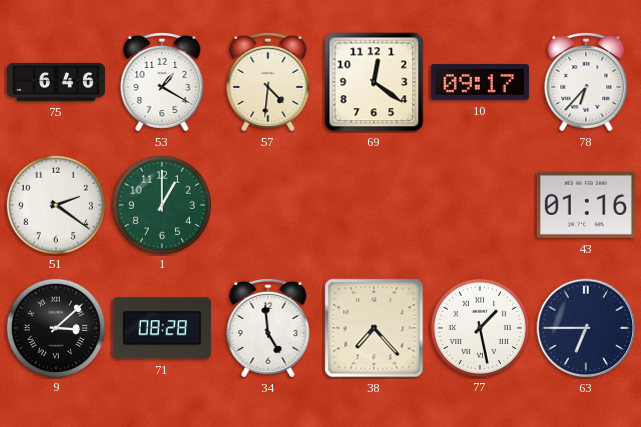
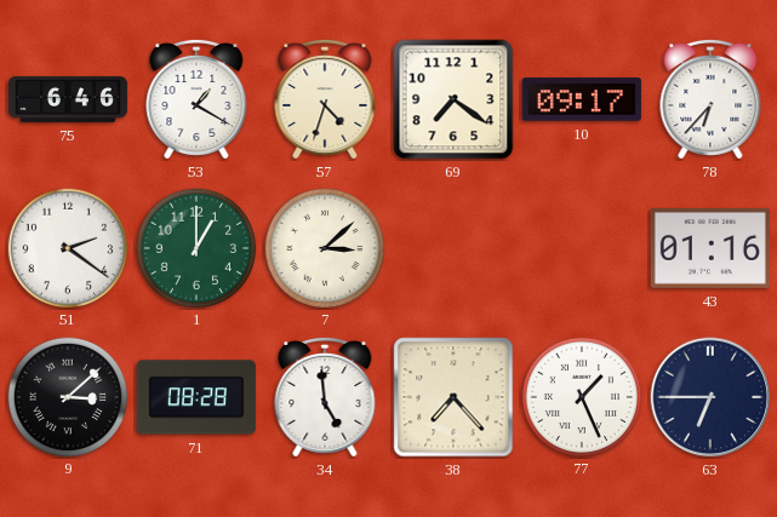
57: 4:31 -> 4:33 (325, 99)
69: 12:21 -> 7:21 (453, 99)
7: none -> 3:08 (324, 247)
77: 1:28 -> 1:26 (581, 396)
